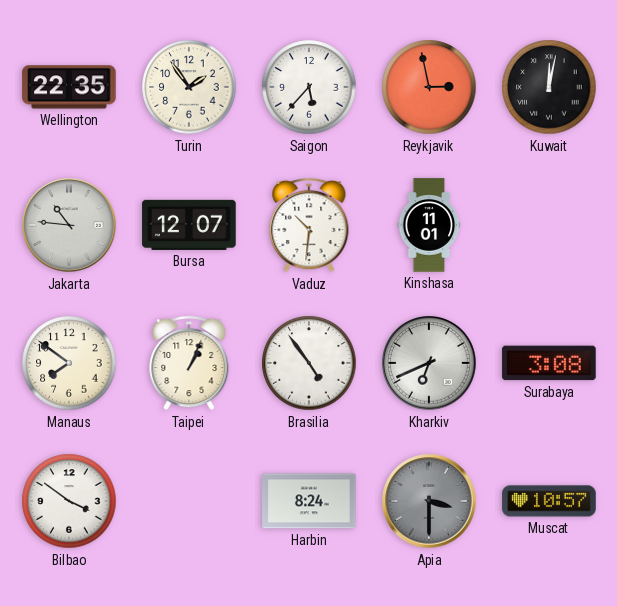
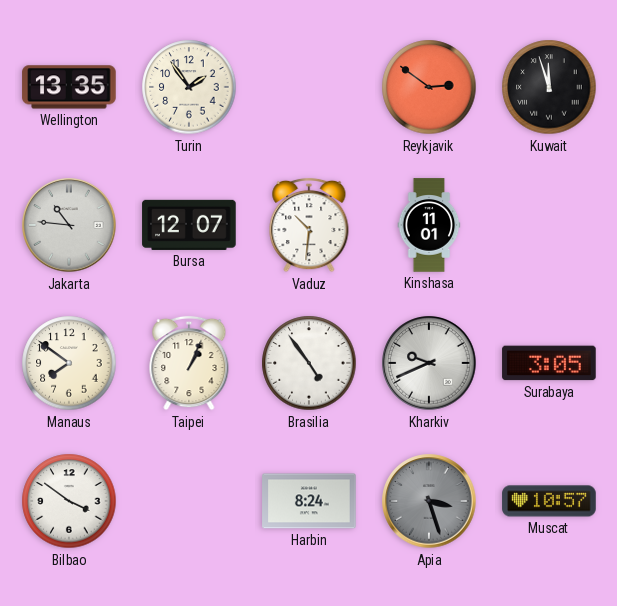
Wellington: 22:35 -> 13:35 (69, 87)
Saigon: 5:37 -> none (309, 87)
Reykjavik: 2:58 -> 2:51 (429, 87)
Kuwait: 12:02 -> 11:57 (549, 87)
Kharkiv: 6:41 -> 9:41 (429, 363)
Surabaya: 3:08 -> 3:05 (549, 363)
Apia: 3:30 -> 3:27 (429, 501)
